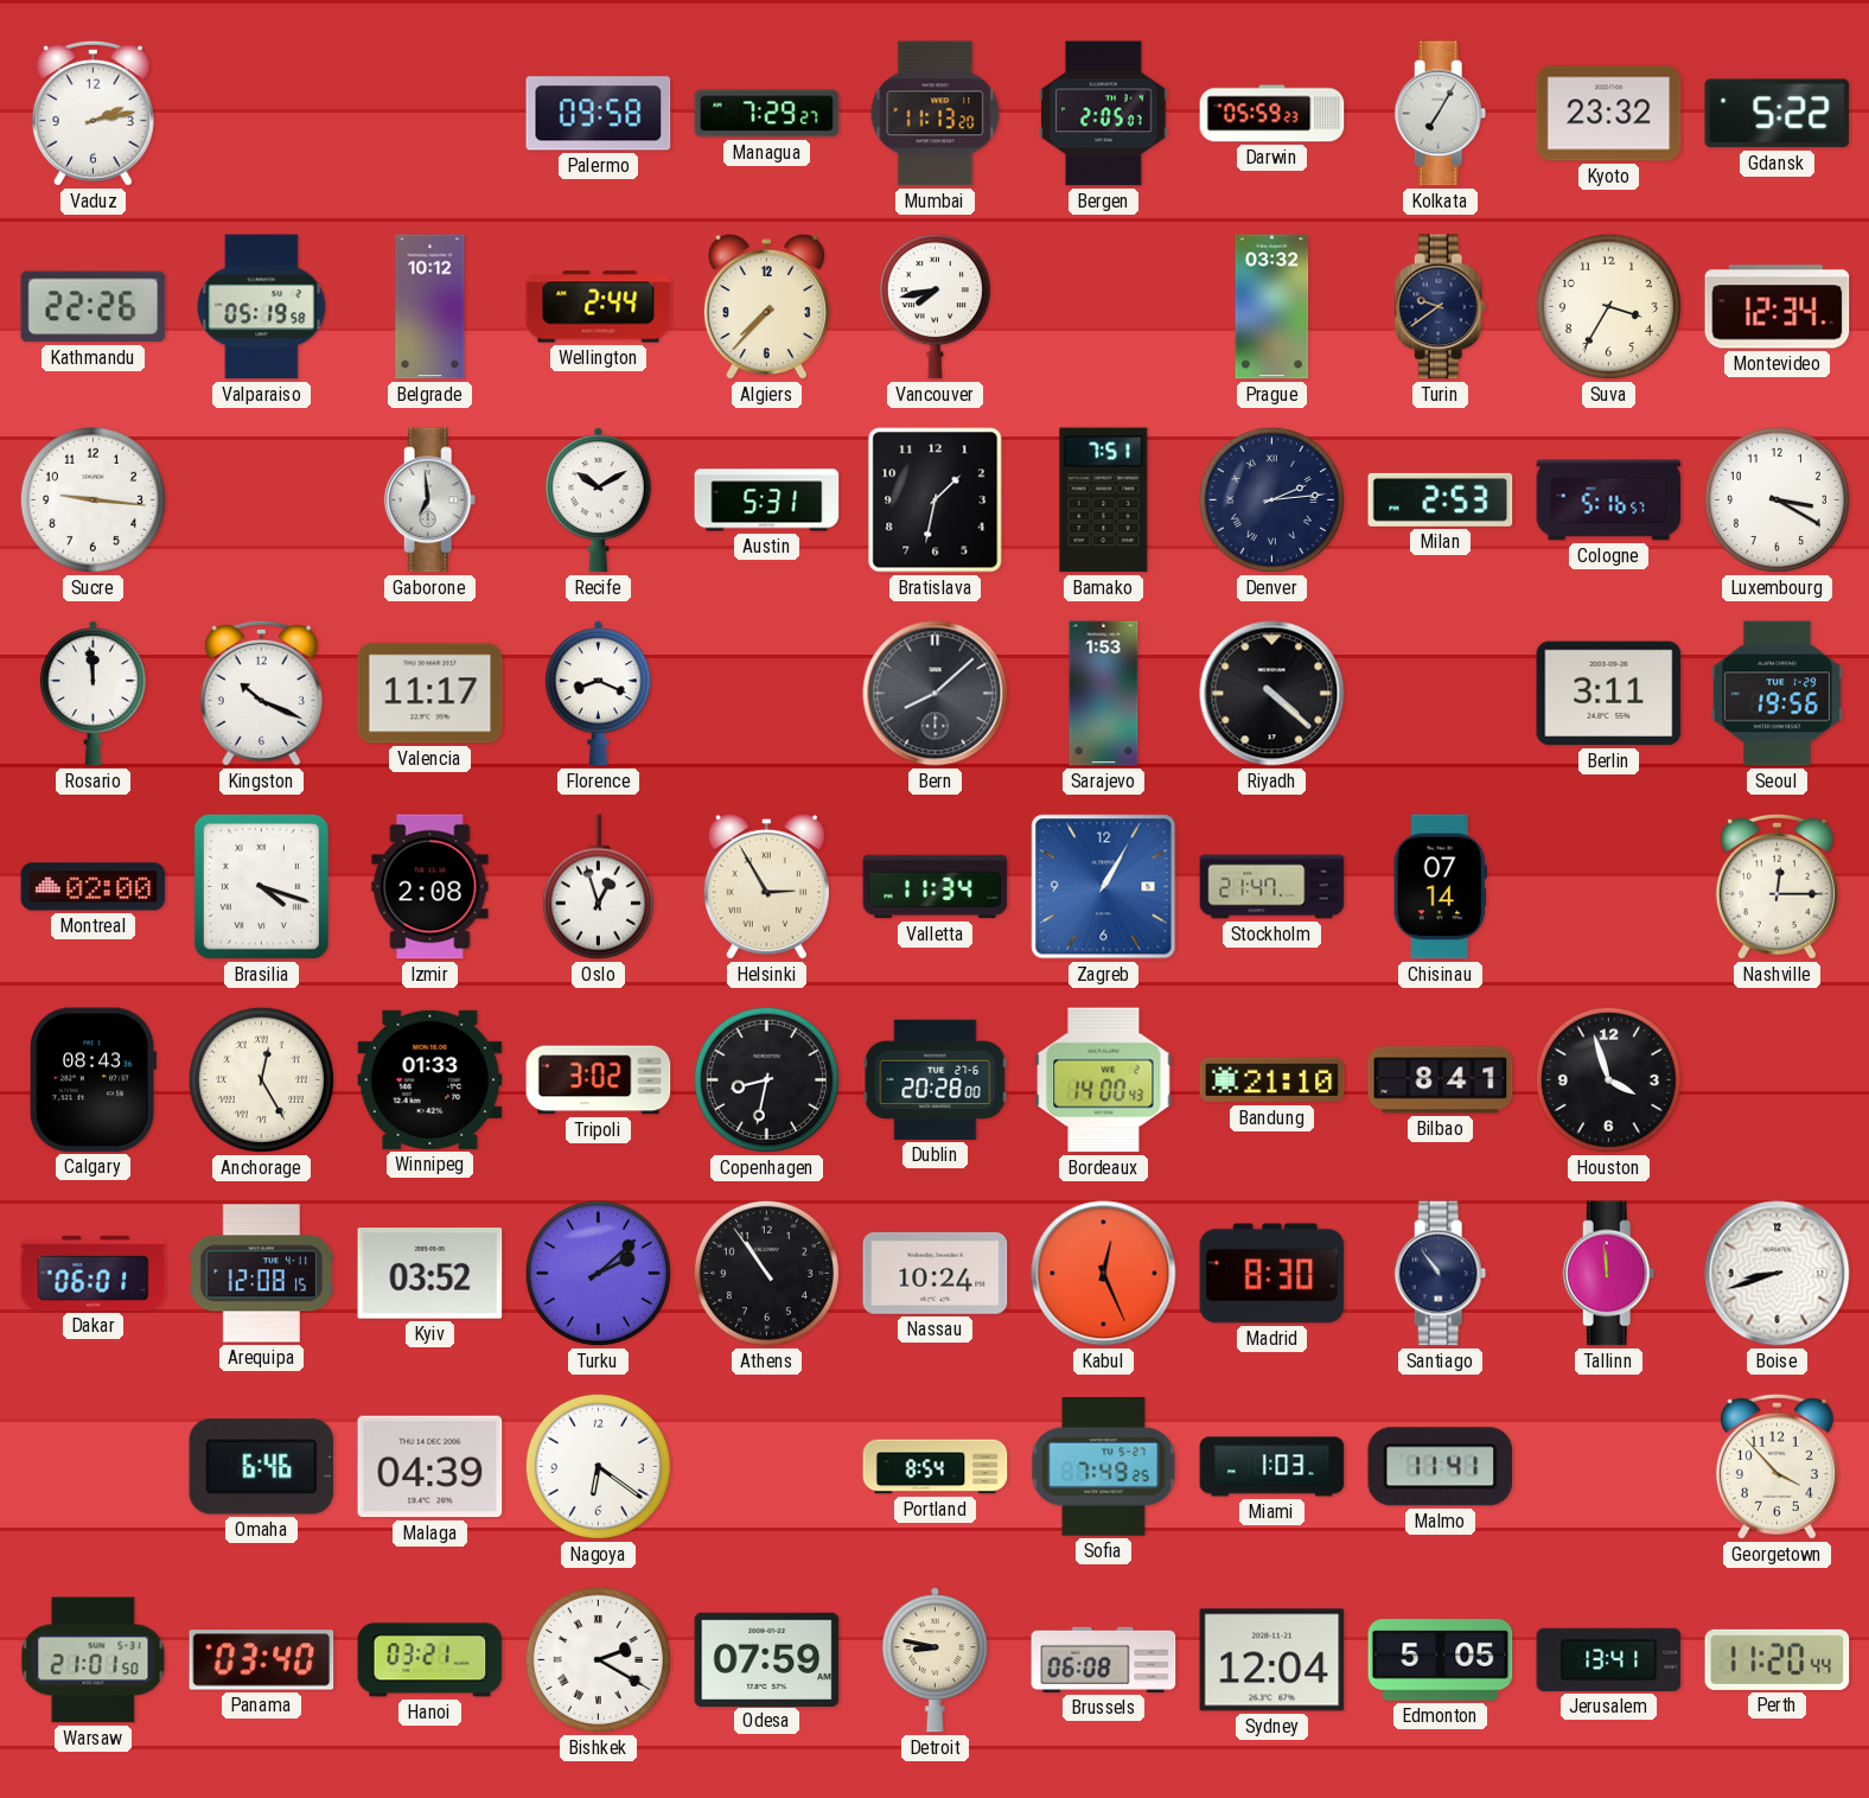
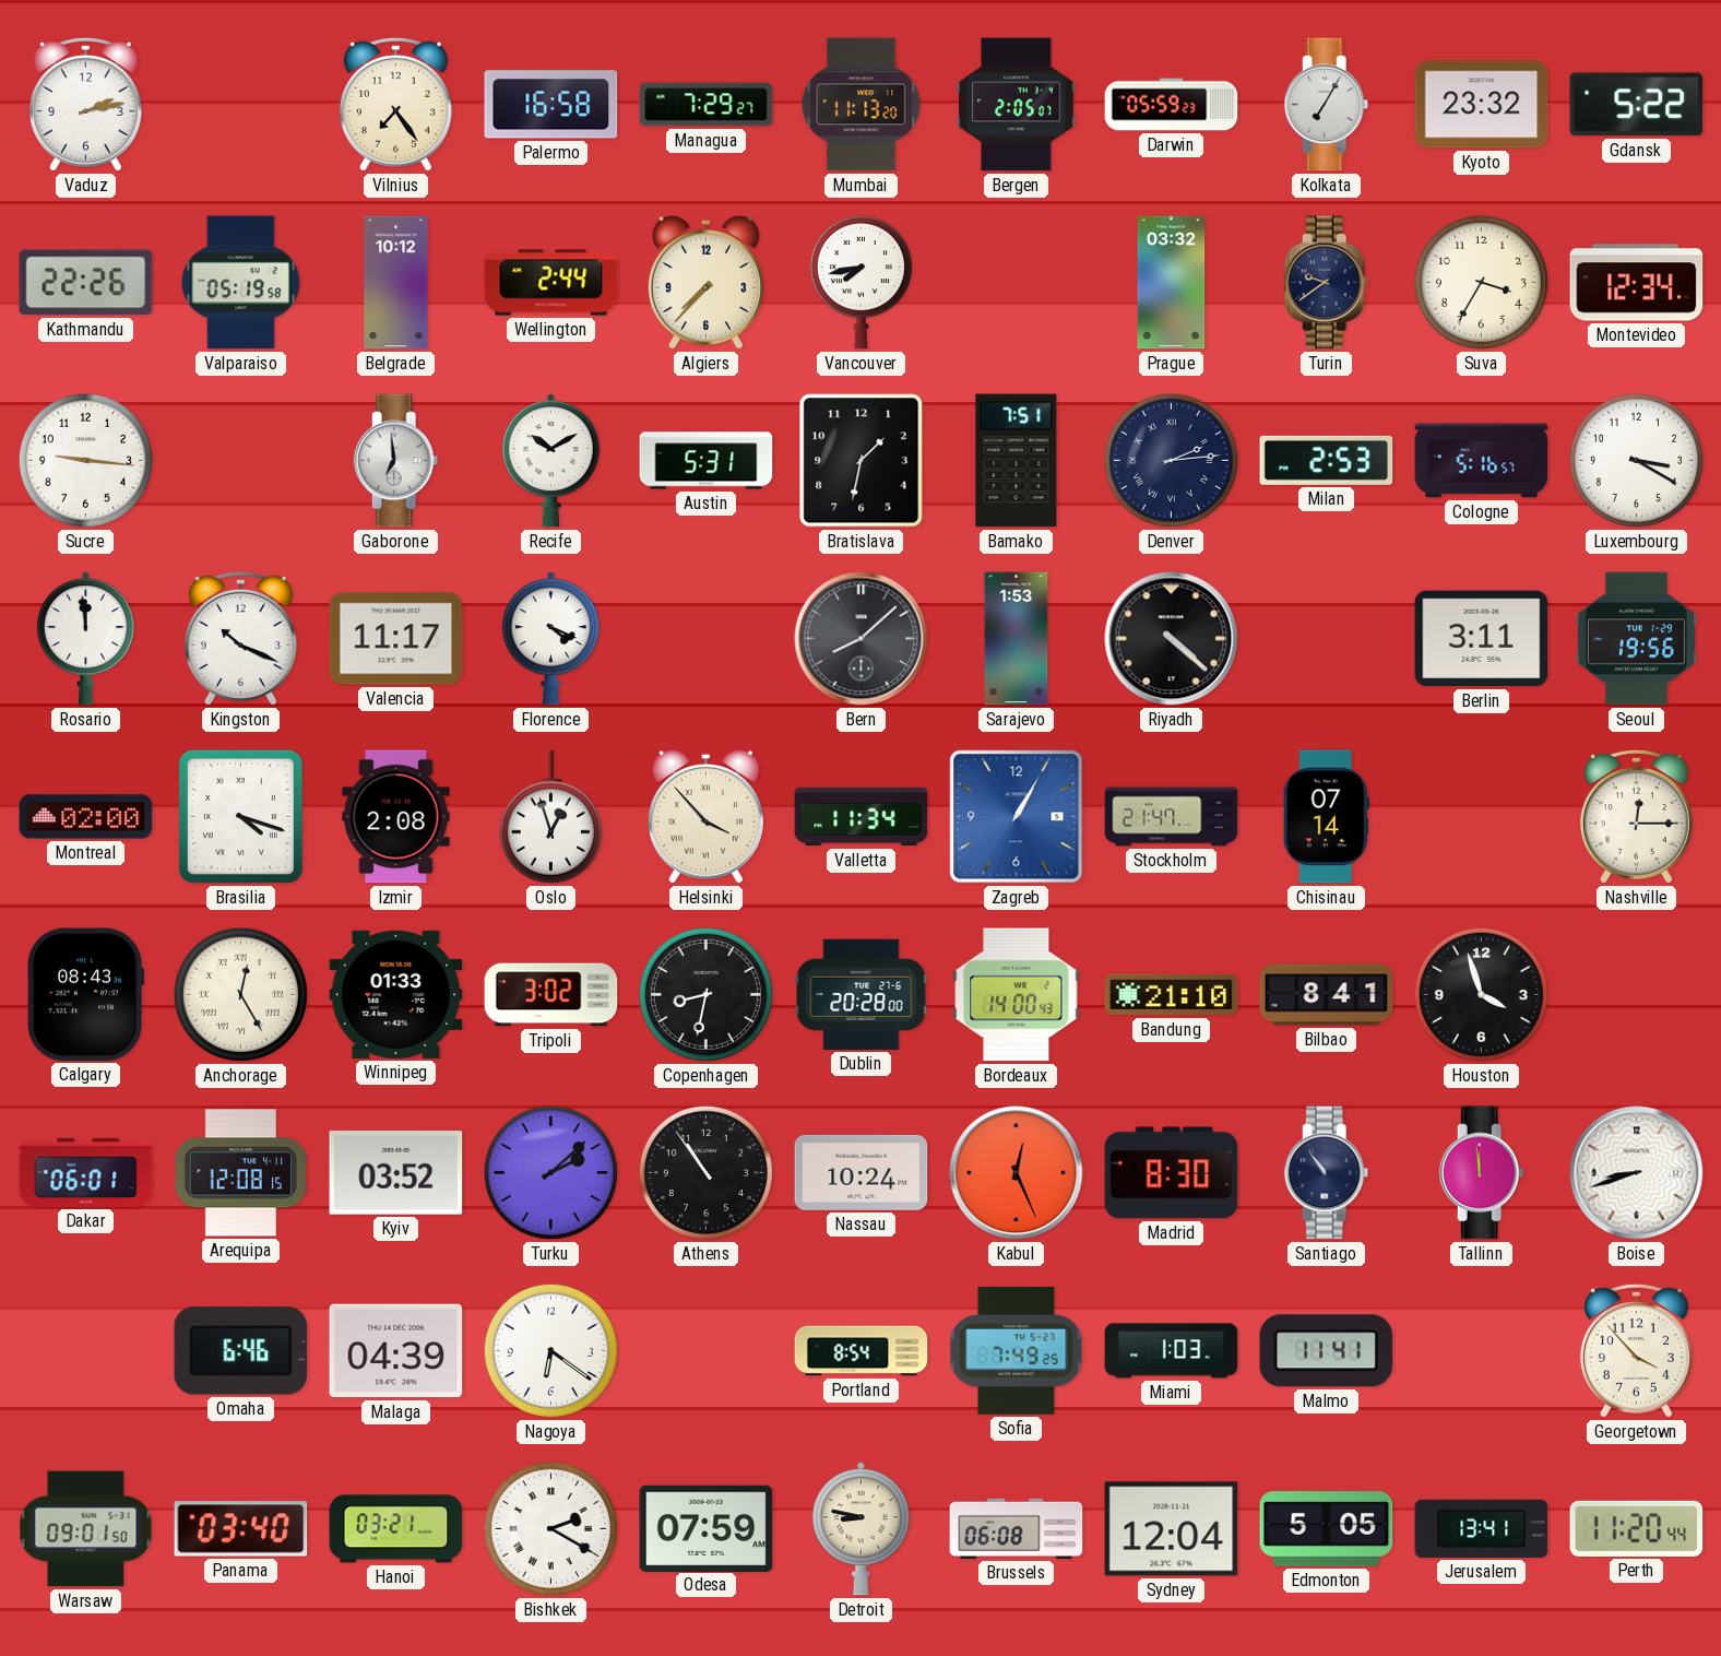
Vilnius: none -> 7:24 (395, 104)
Palermo: 09:58 -> 16:58 (551, 105)
Florence: 8:19 -> 4:19 (550, 639)
Helsinki: 2:55 -> 3:53 (705, 817)
Warsaw: 21:01 -> 09:01 (86, 1529)
